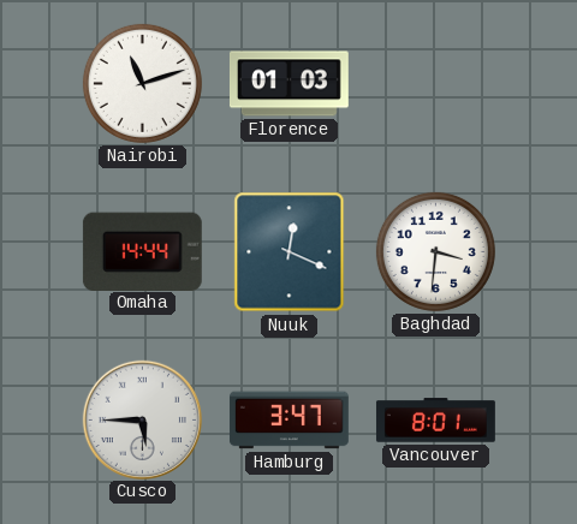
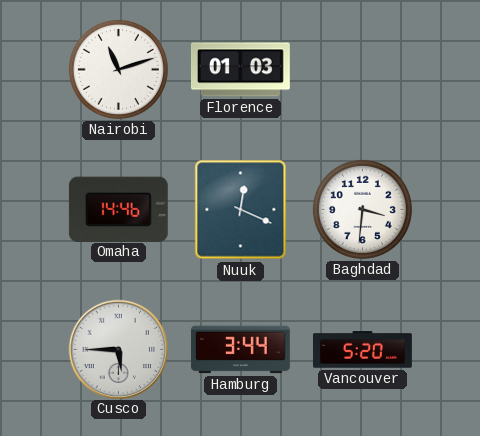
Omaha: 14:44 -> 14:46 (118, 209)
Hamburg: 3:47 -> 3:44 (240, 350)
Vancouver: 8:01 -> 5:20 (362, 350)
